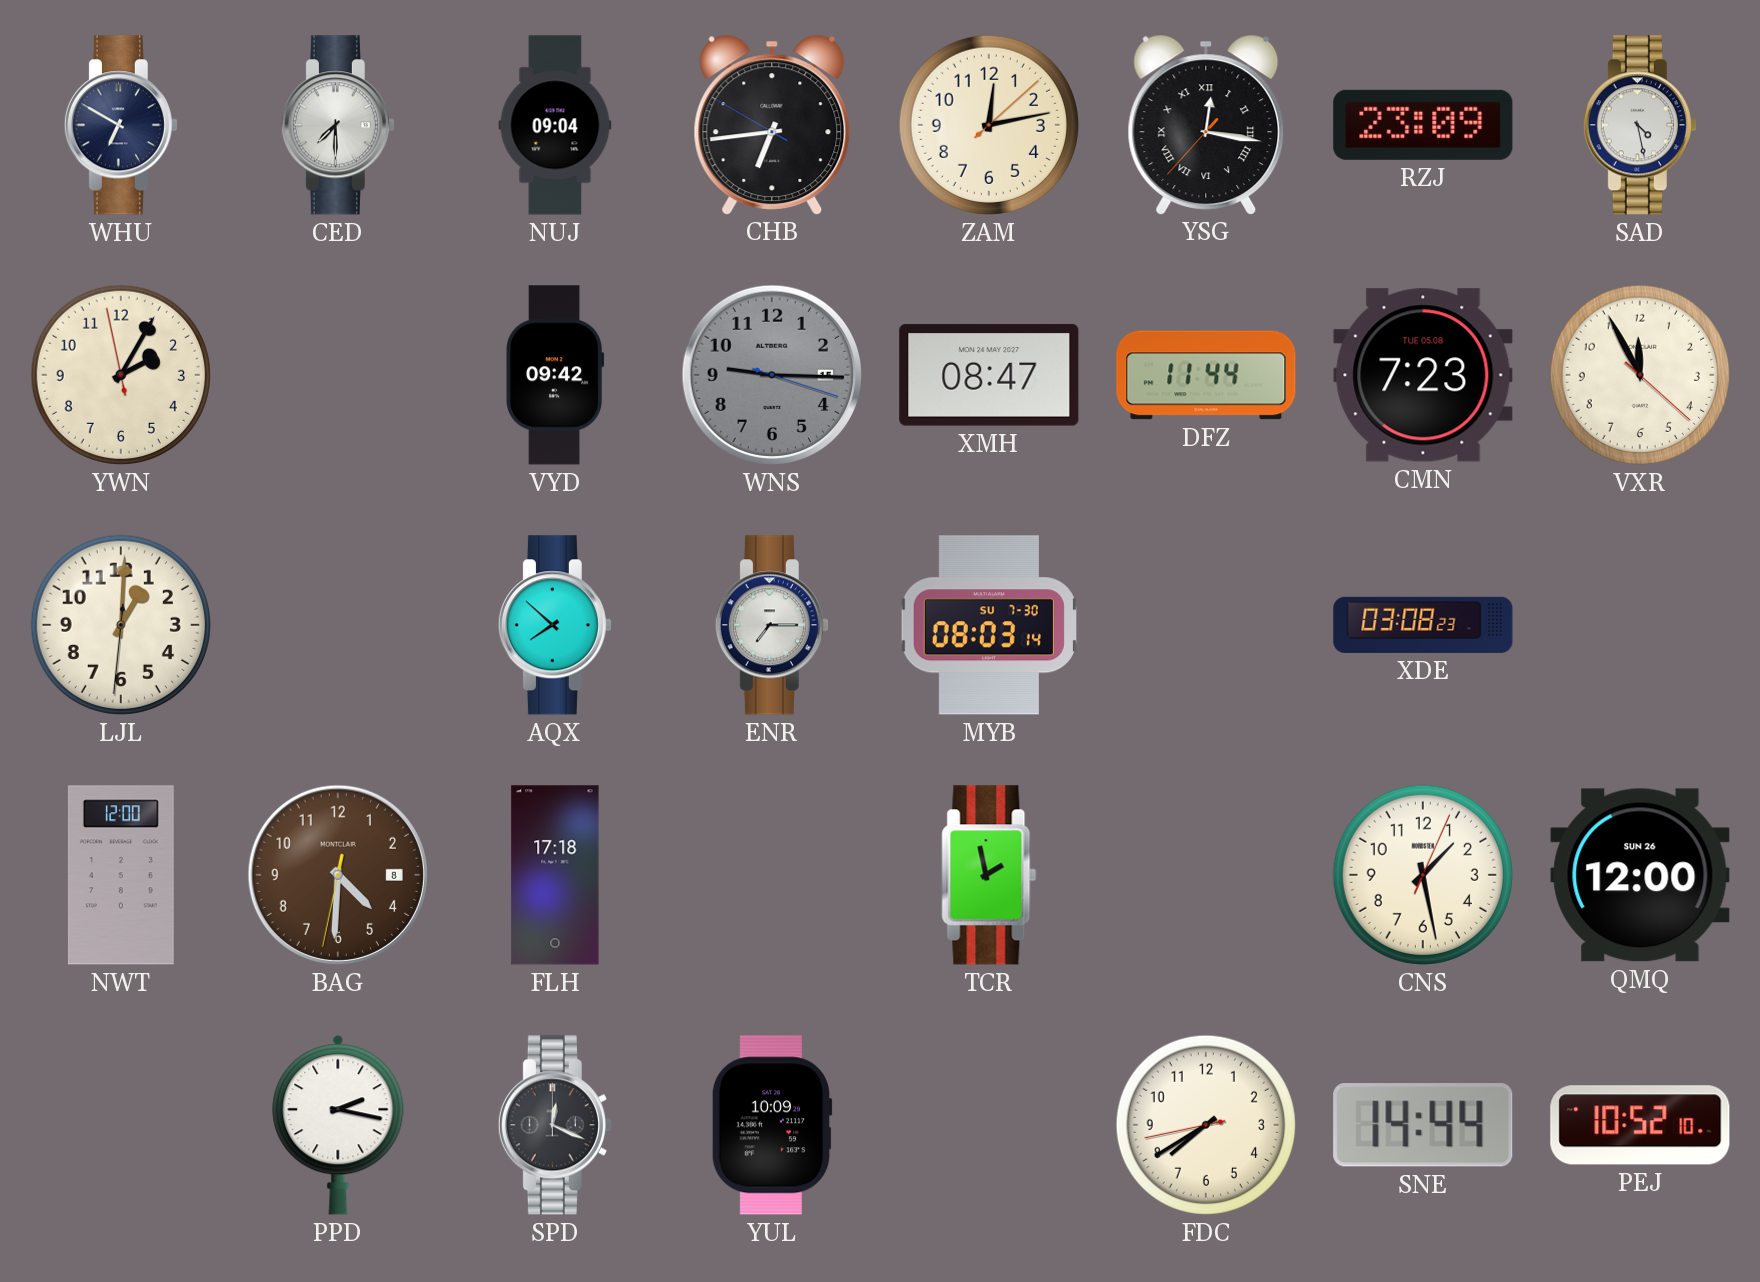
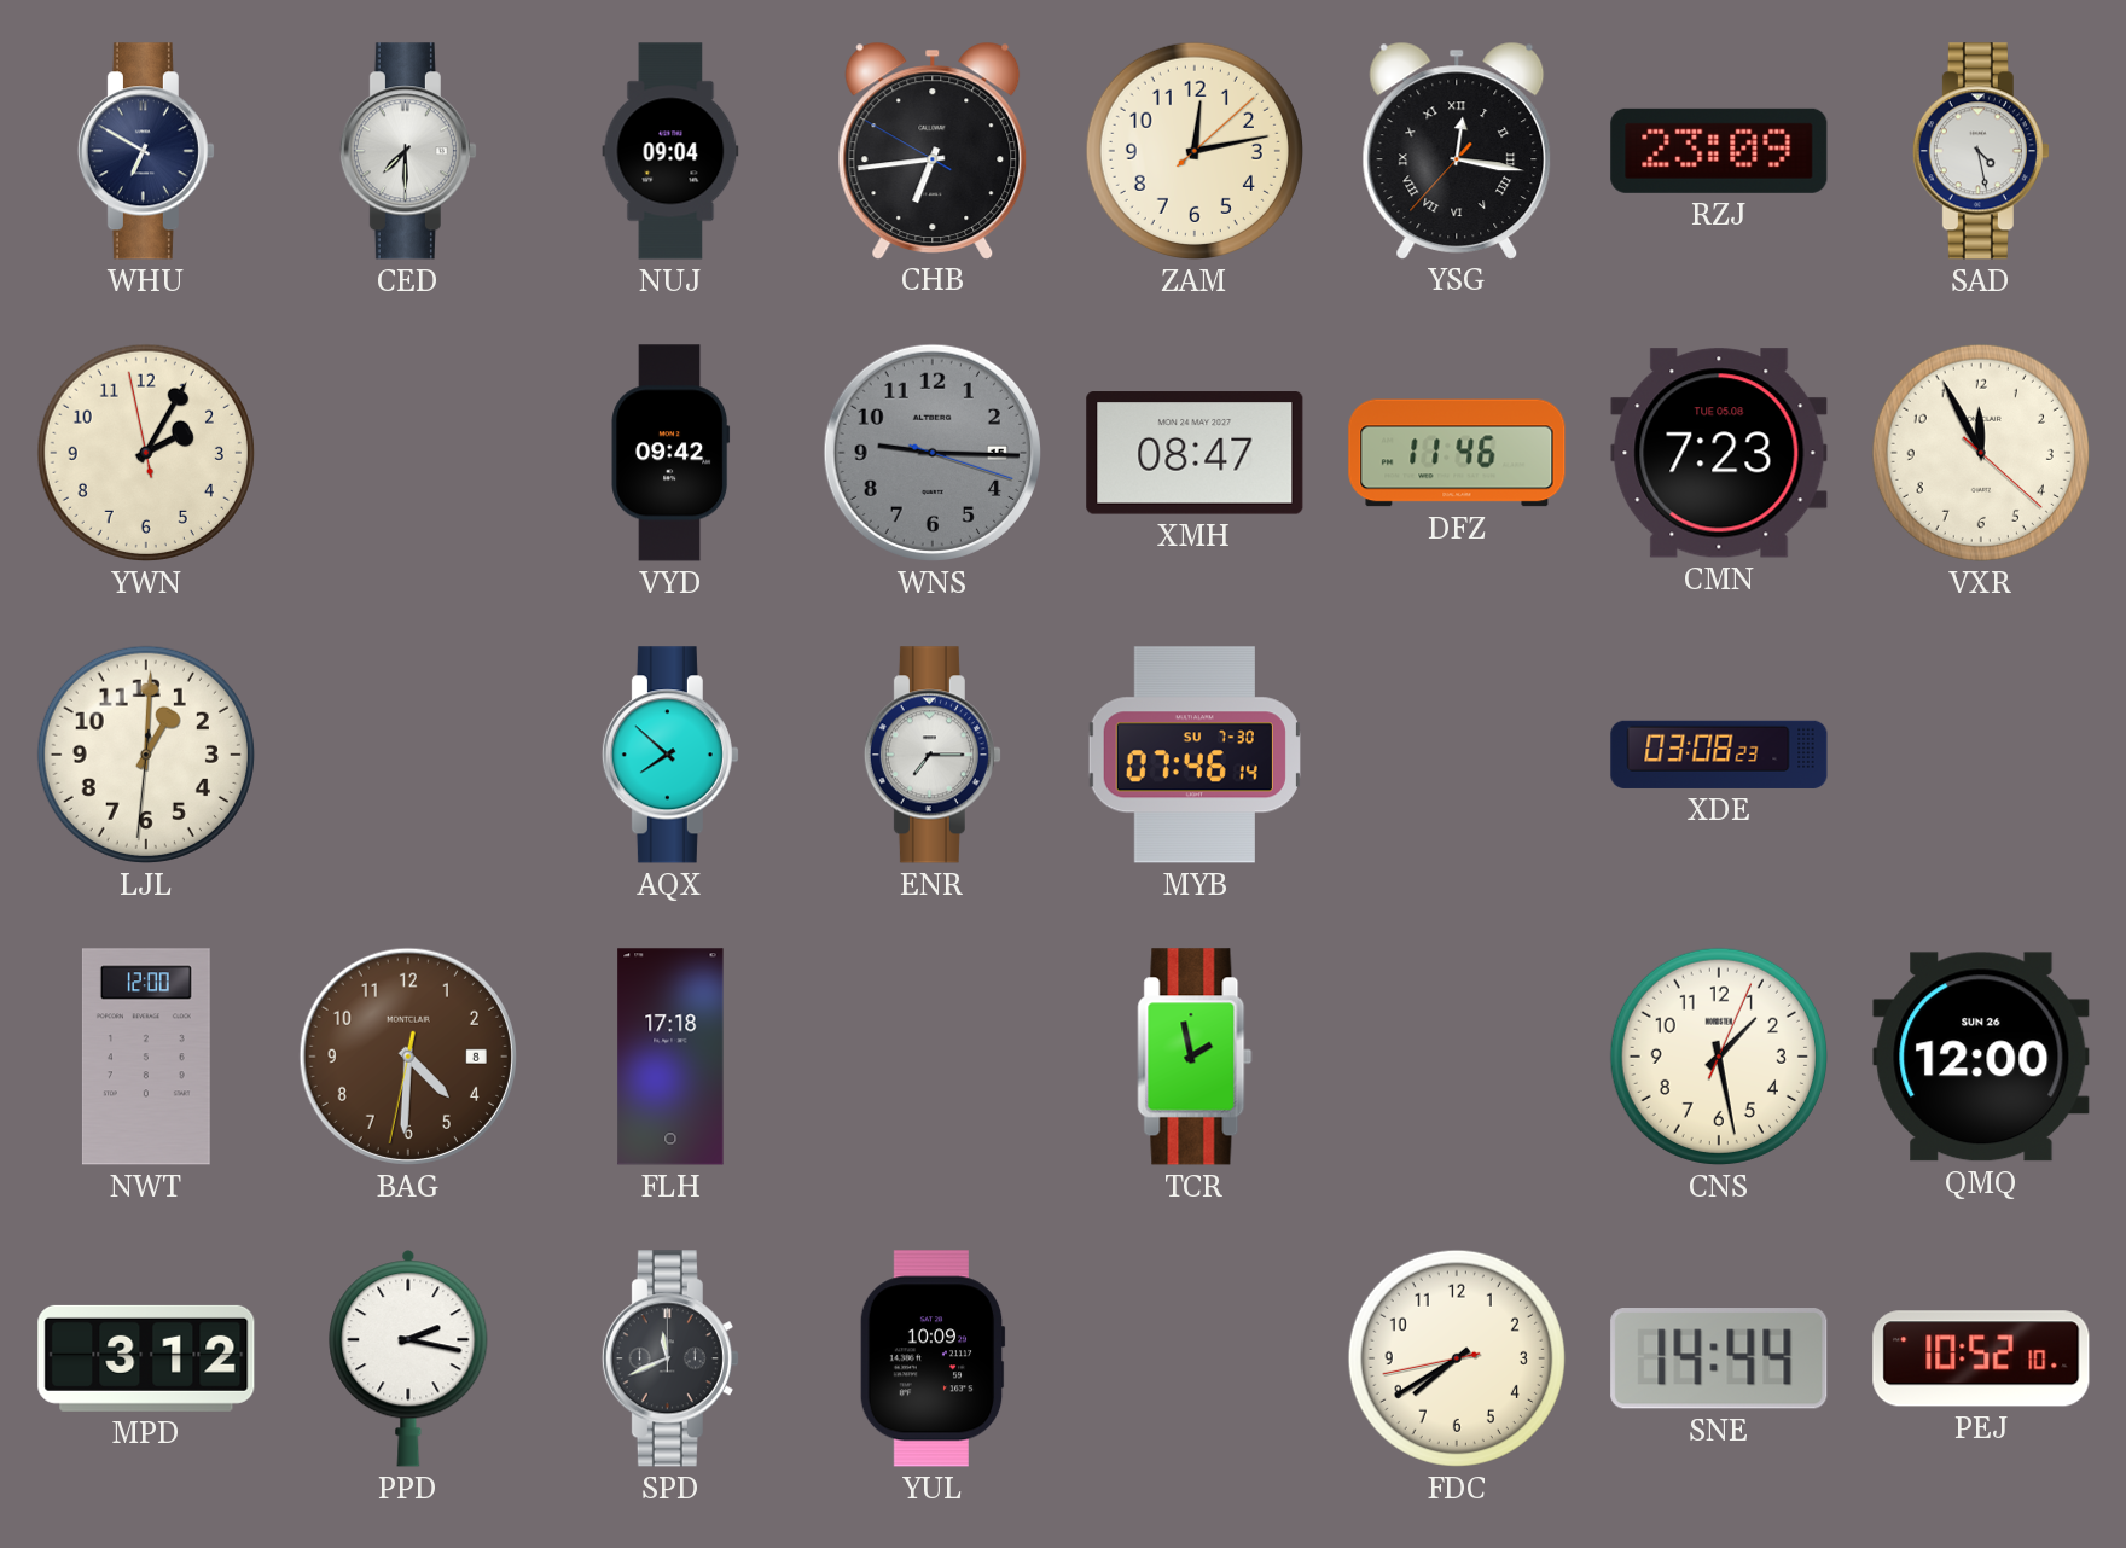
DFZ: 11:44 -> 11:46 (1457, 453)
MYB: 08:03 -> 07:46 (1195, 755)
MPD: none -> 3:12 (146, 1358)
SPD: 12:19 -> 11:41 (670, 1358)
